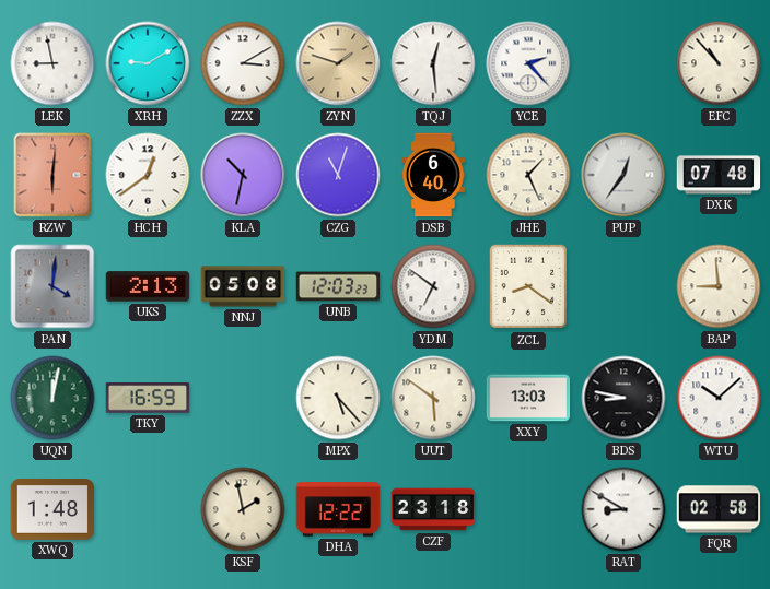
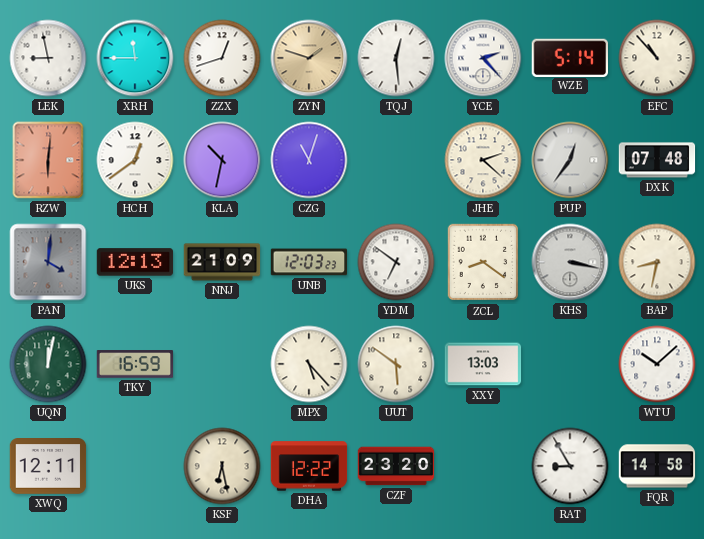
XRH: 9:10 -> 11:45 (135, 58)
ZZX: 3:10 -> 12:42 (222, 58)
WZE: none -> 5:14 (569, 57)
DSB: 6:40 -> none (433, 175)
JHE: 1:26 -> 2:22 (483, 160)
UKS: 2:13 -> 12:13 (135, 262)
NNJ: 05:08 -> 21:09 (222, 262)
KHS: none -> 3:17 (570, 262)
BAP: 8:59 -> 8:32 (657, 262)
BDS: 8:47 -> none (623, 398)
XWQ: 1:48 -> 12:11 (48, 466)
KSF: 1:58 -> 6:28 (222, 466)
CZF: 23:18 -> 23:20 (396, 466)
RAT: 8:50 -> 8:55 (570, 466)
FQR: 02:58 -> 14:58 (657, 466)
